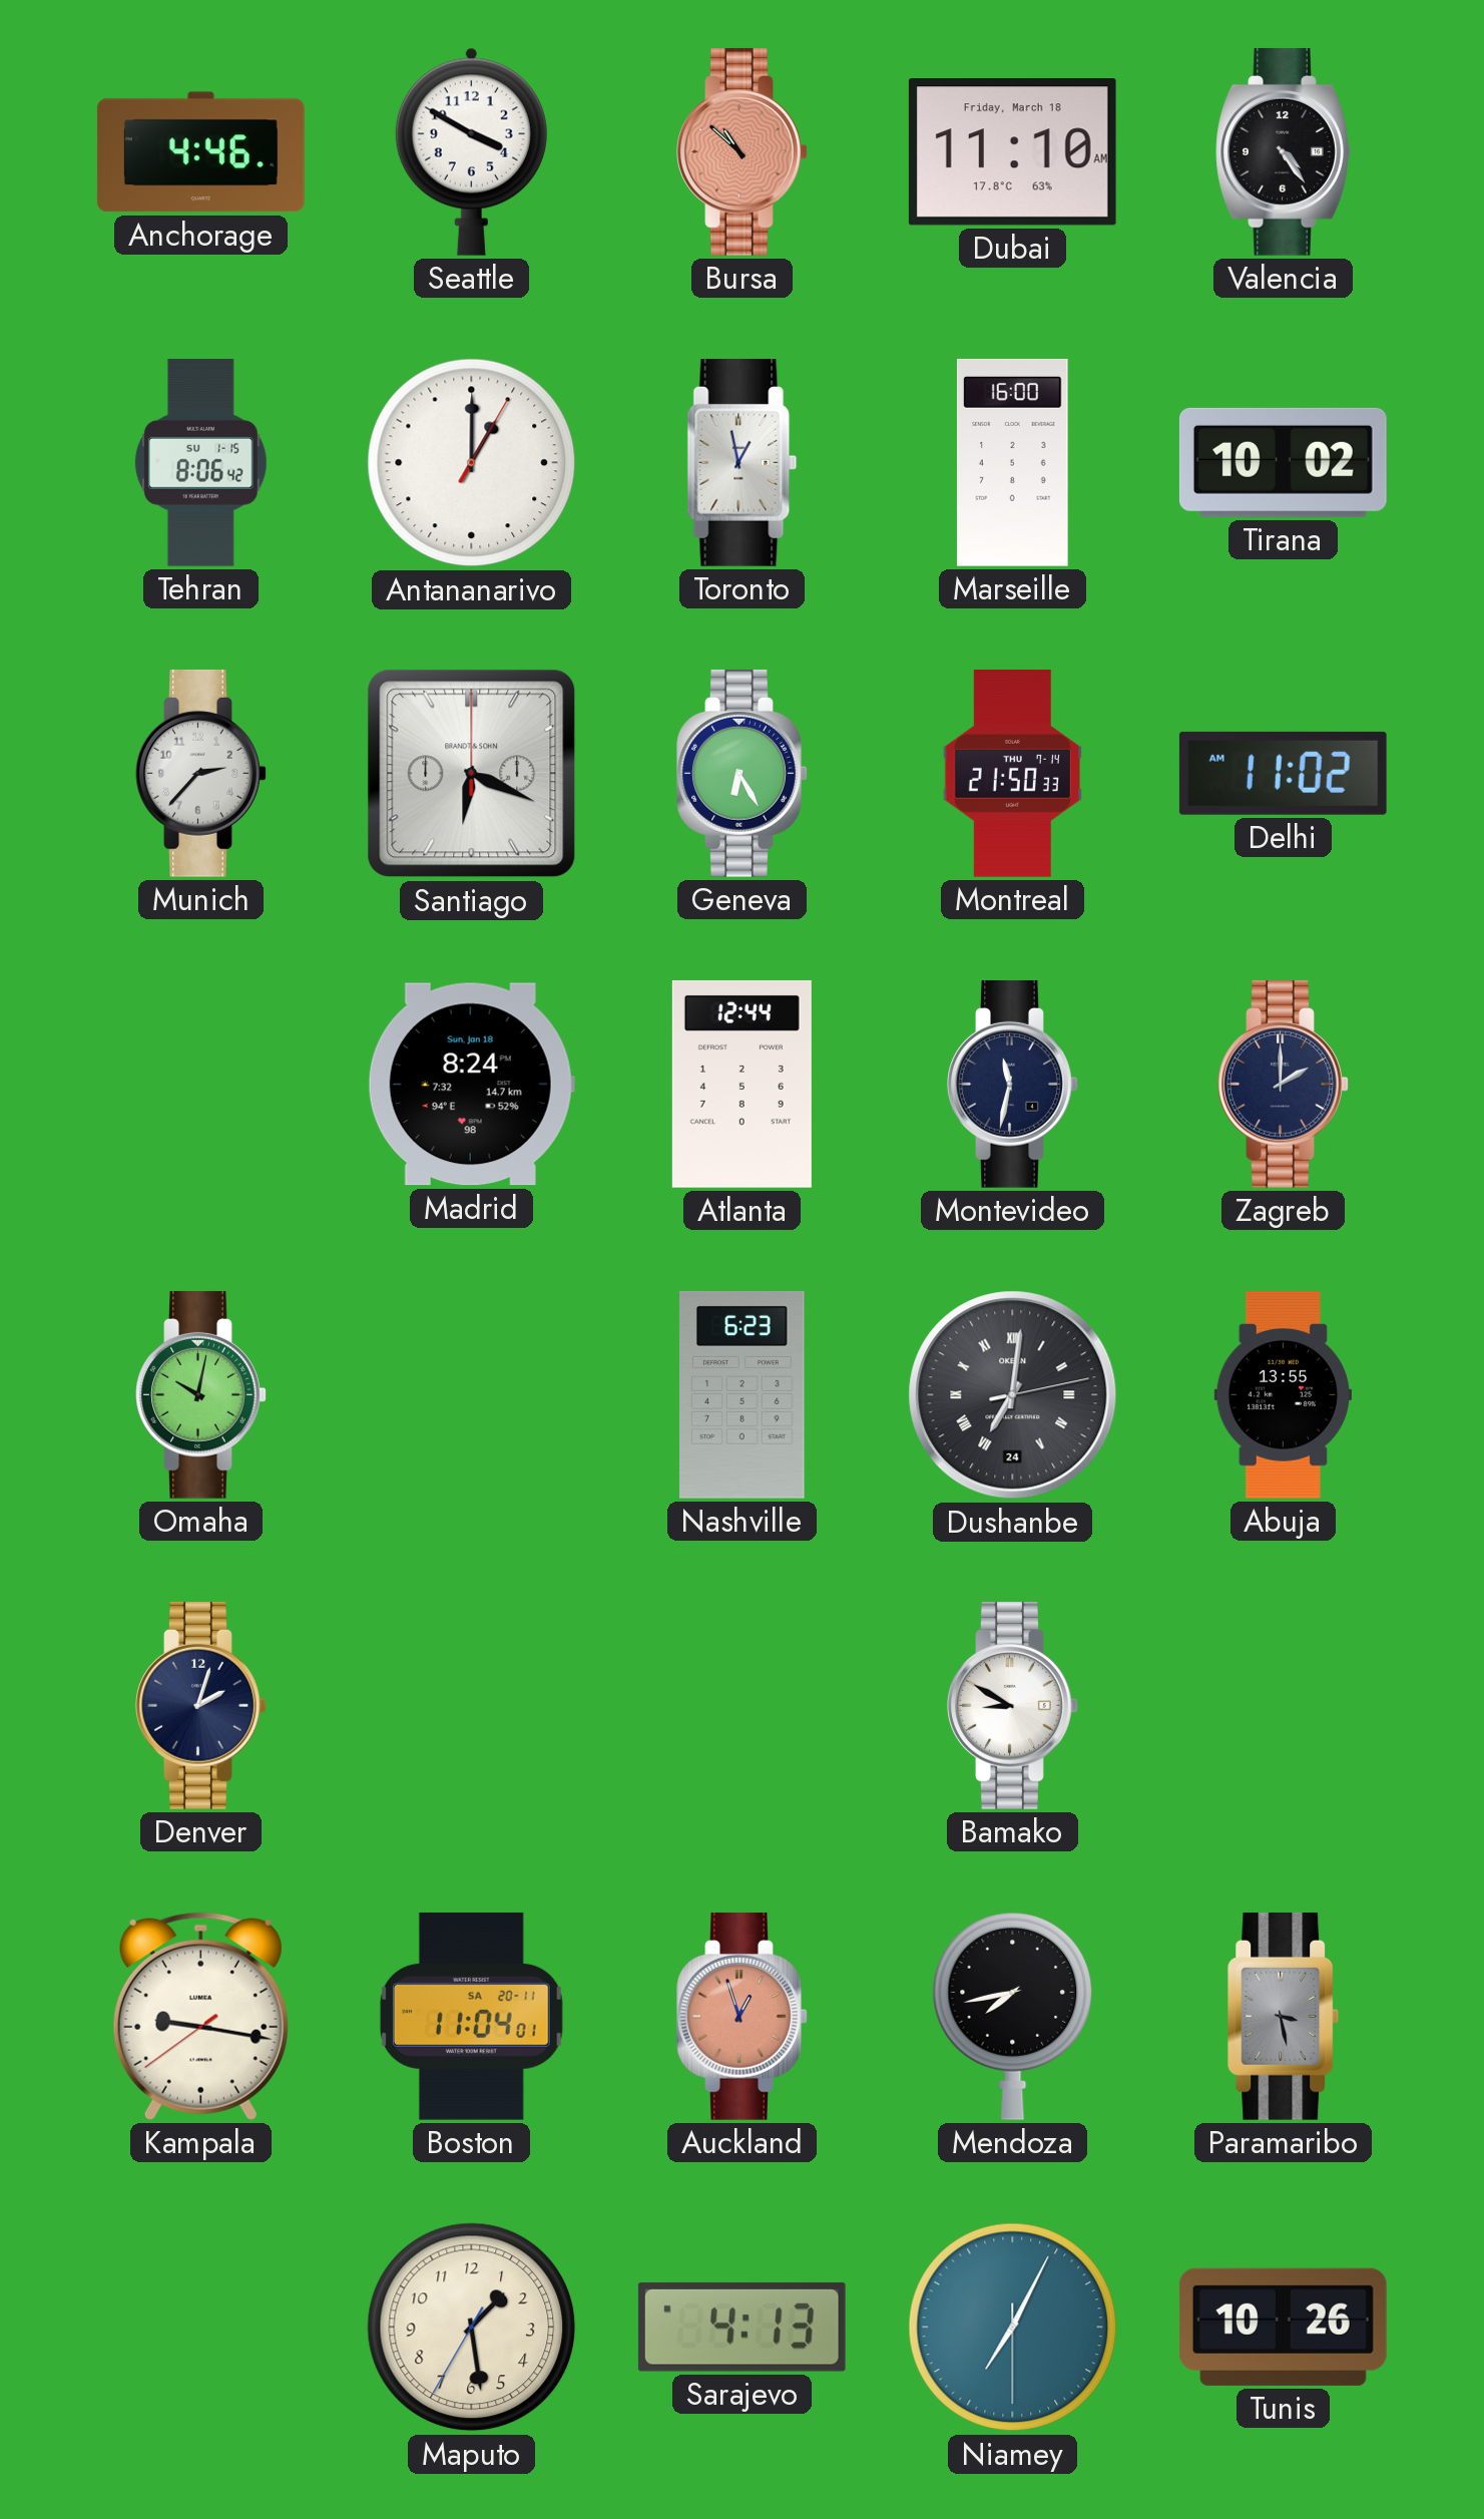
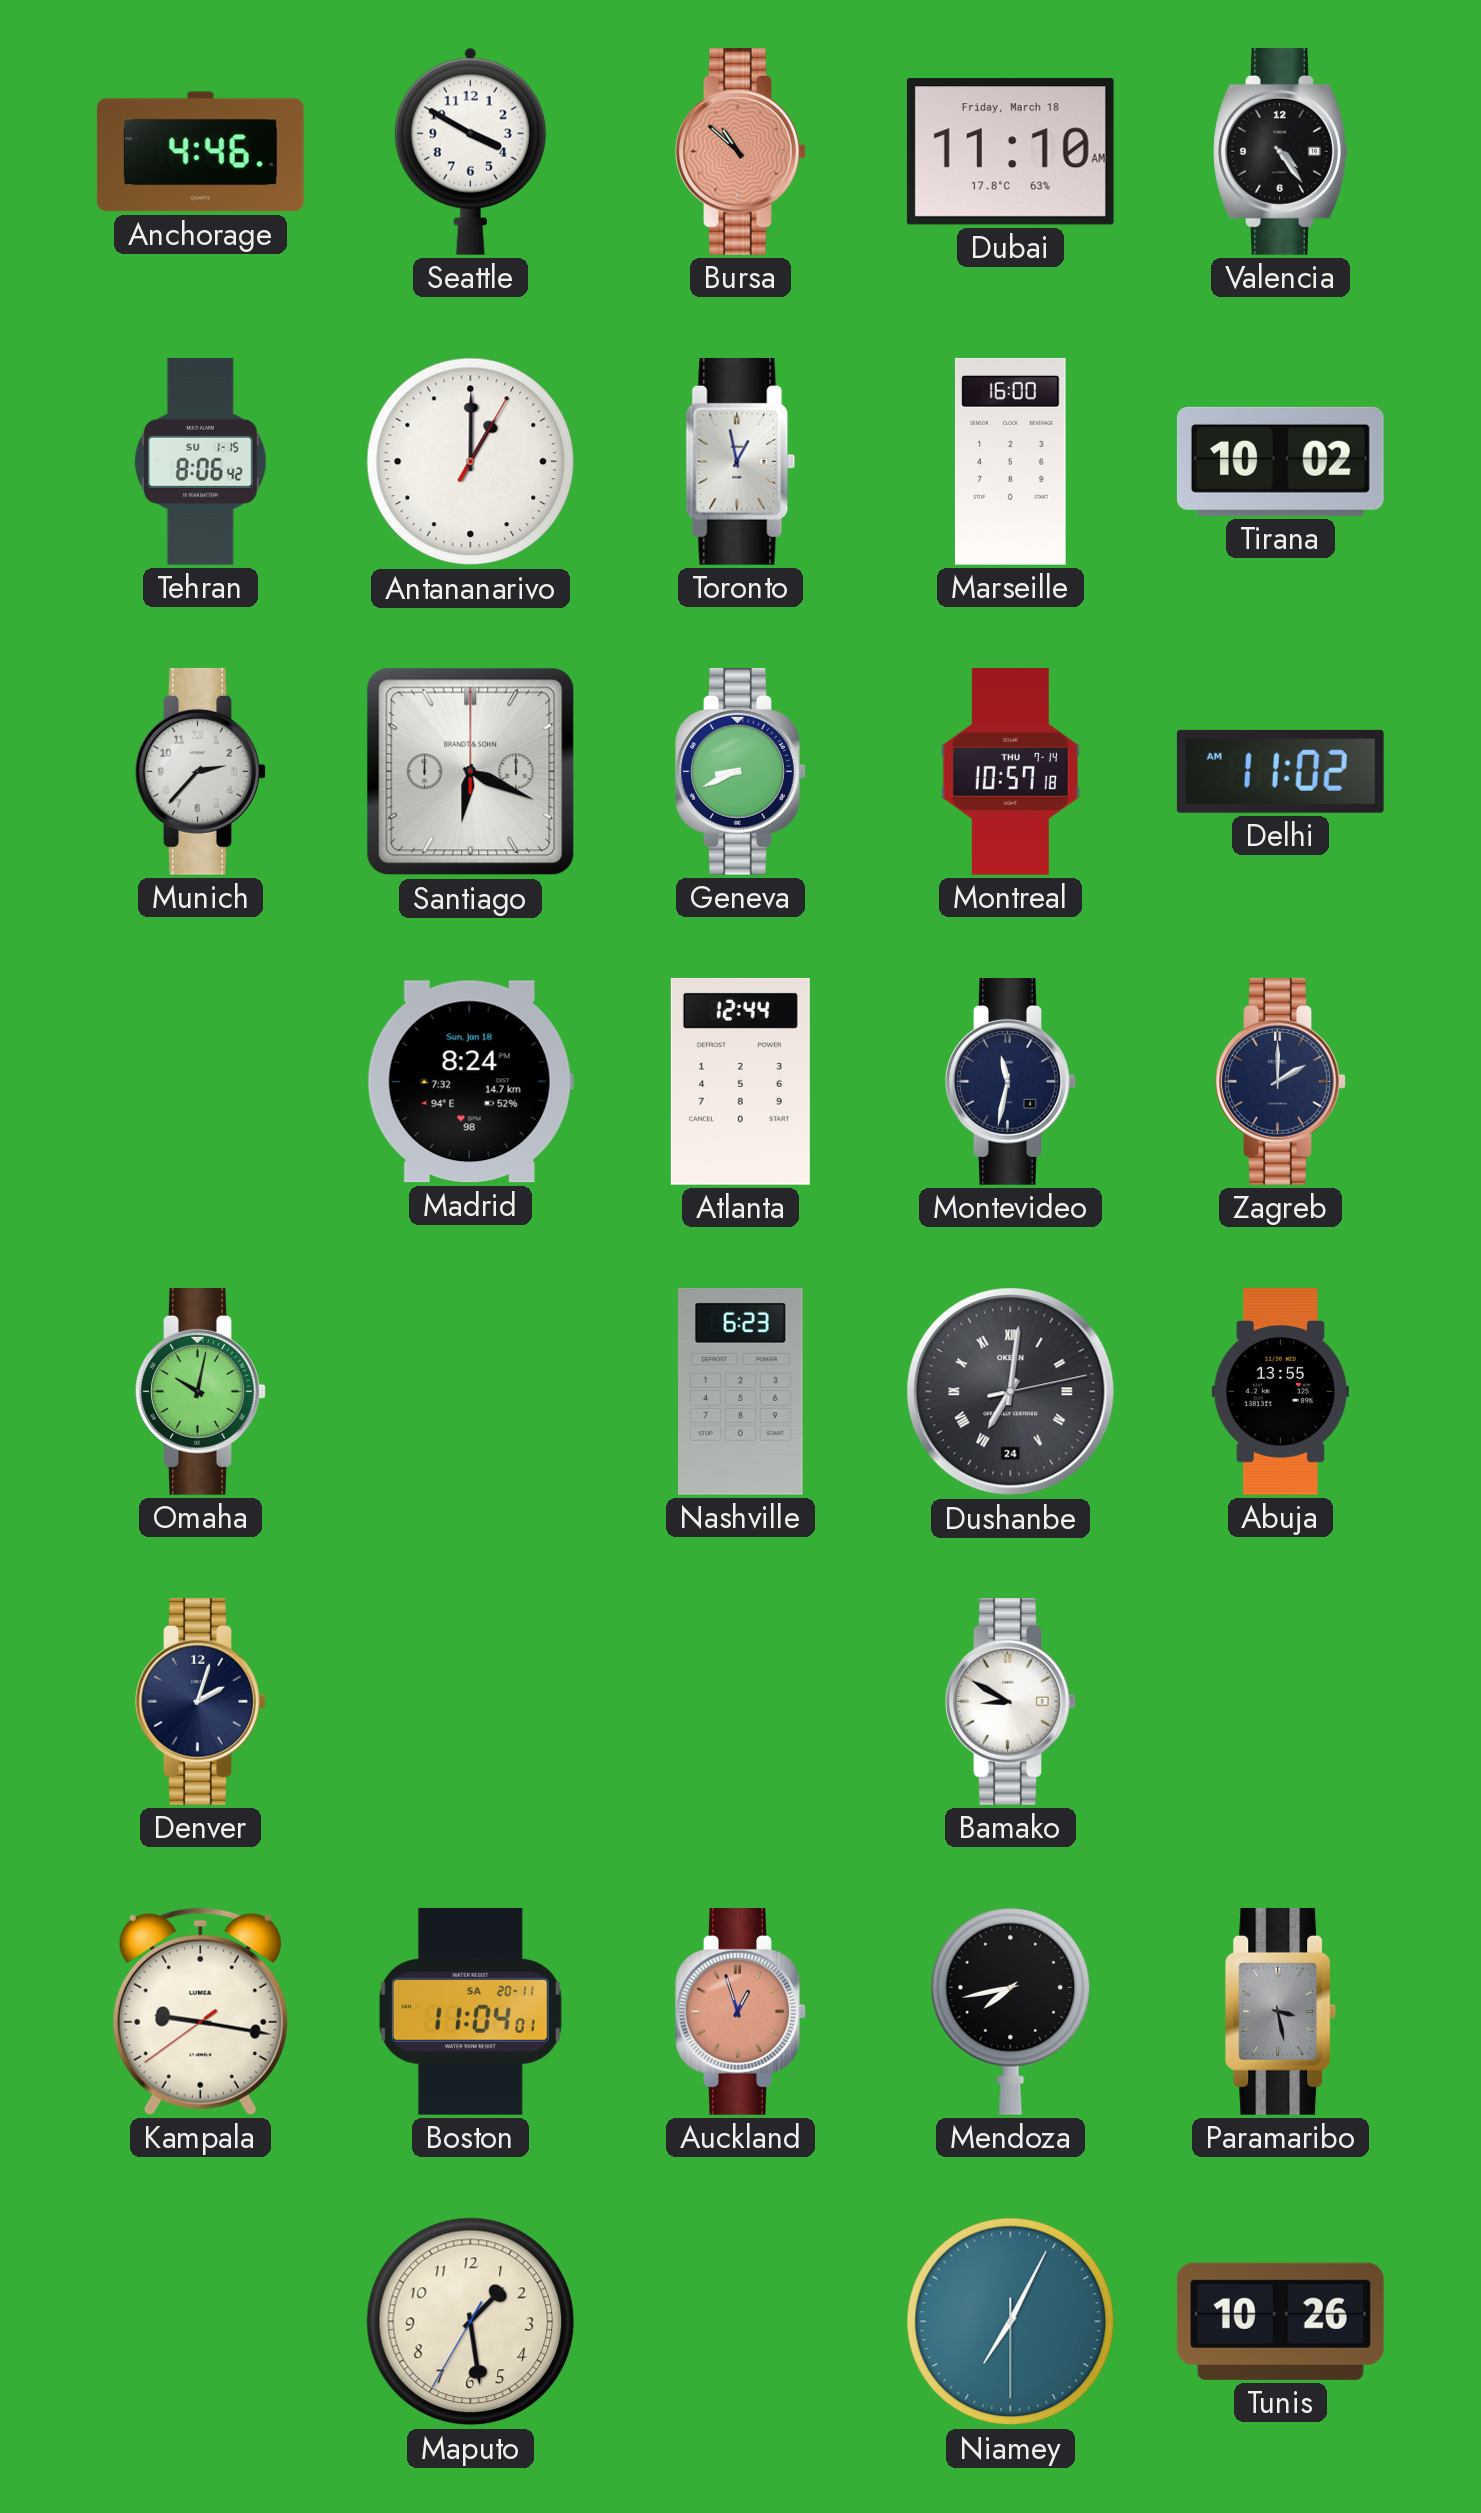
Geneva: 6:25 -> 8:41 (741, 771)
Montreal: 21:50 -> 10:57 (1010, 772)
Sarajevo: 4:13 -> none (741, 2327)
